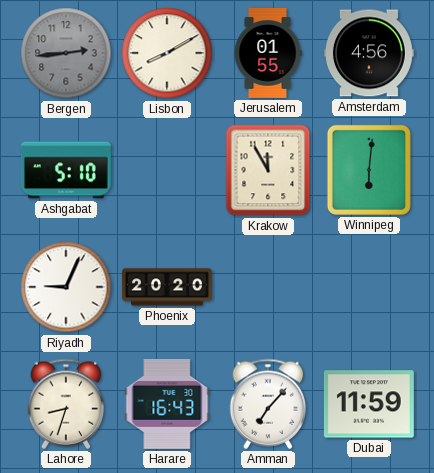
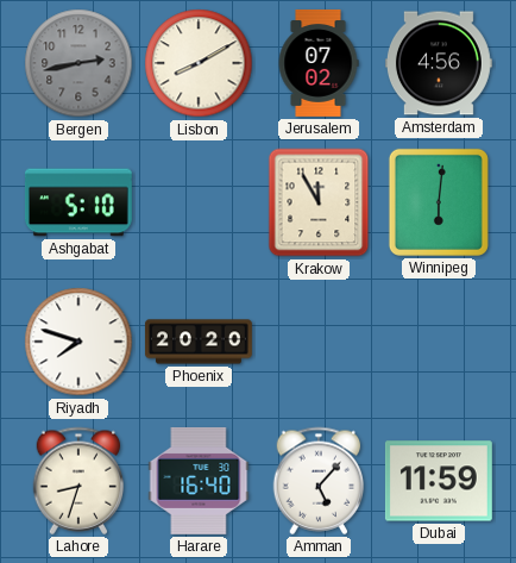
Bergen: 2:44 -> 2:43 (78, 63)
Jerusalem: 01:55 -> 07:02 (319, 63)
Riyadh: 9:04 -> 7:48 (78, 342)
Harare: 16:43 -> 16:40 (199, 481)
Amman: 7:07 -> 5:07 (319, 481)
